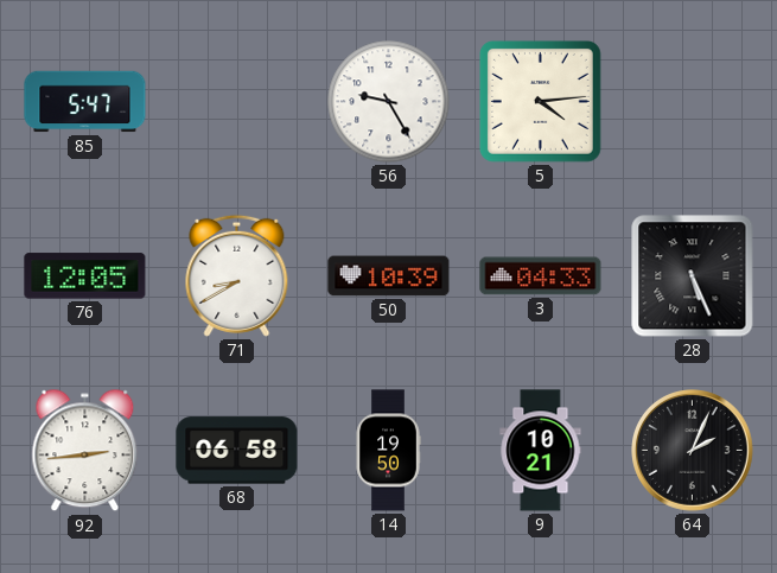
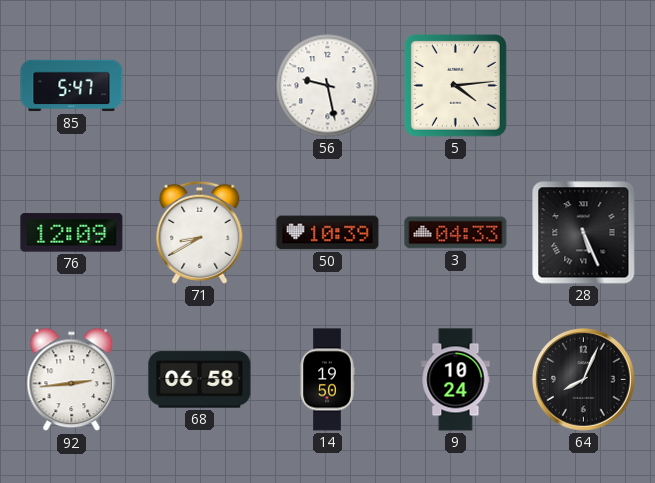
56: 9:25 -> 9:28 (328, 86)
76: 12:05 -> 12:09 (72, 233)
9: 10:21 -> 10:24 (456, 380)
64: 2:04 -> 8:04 (584, 380)
